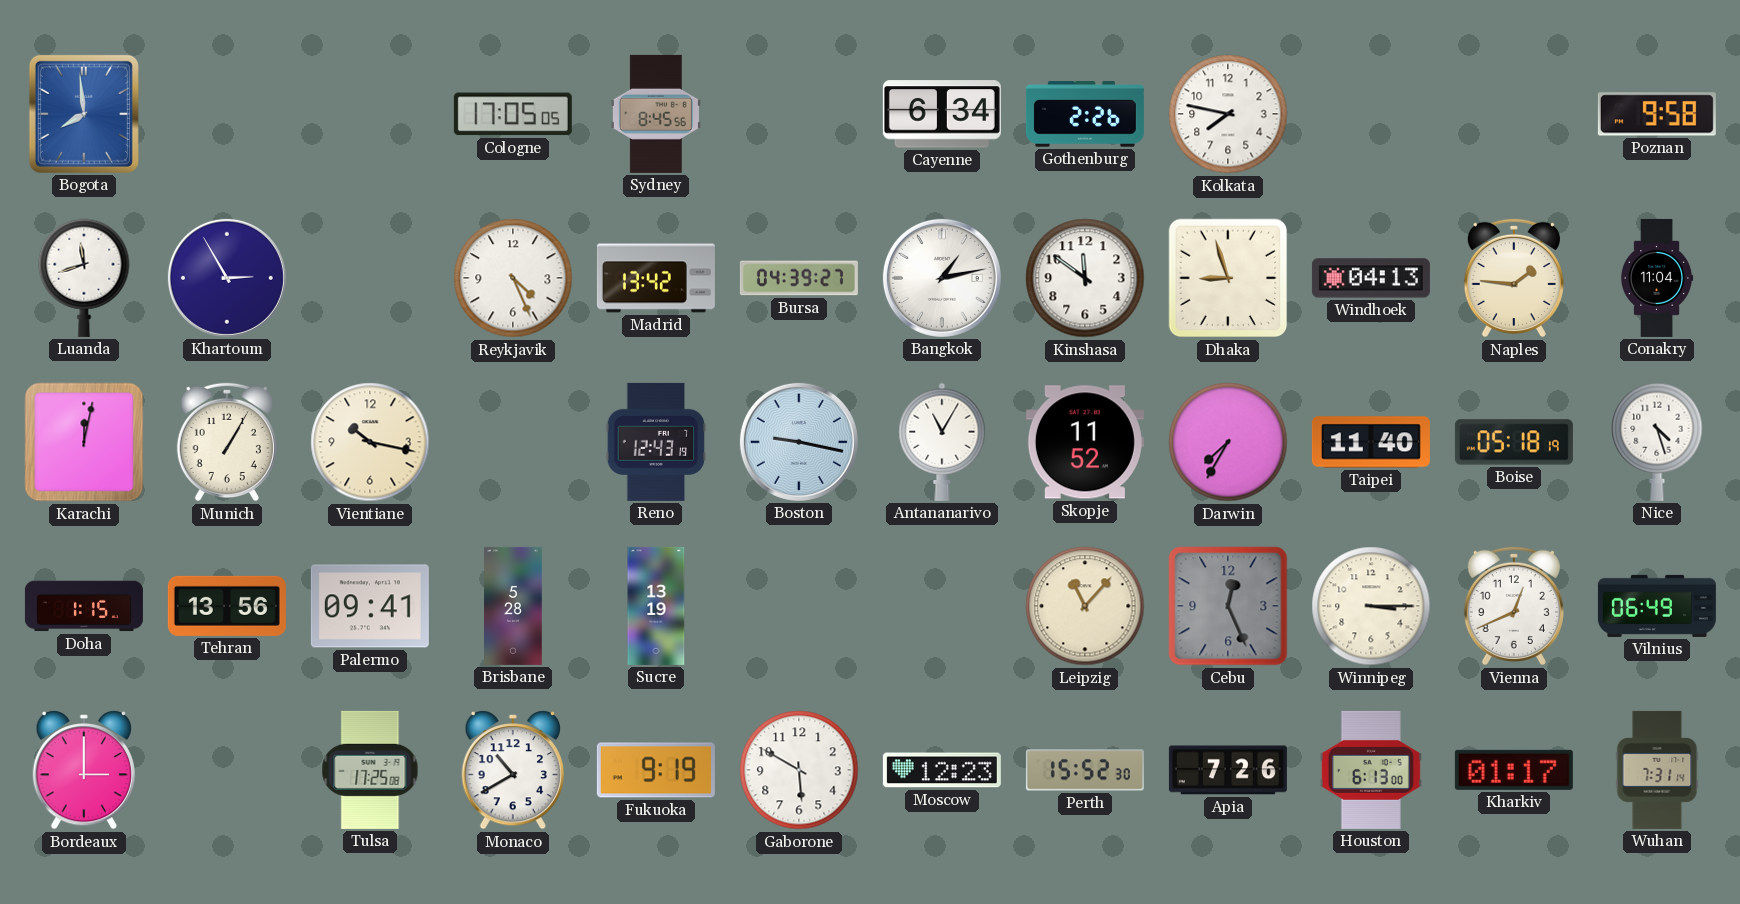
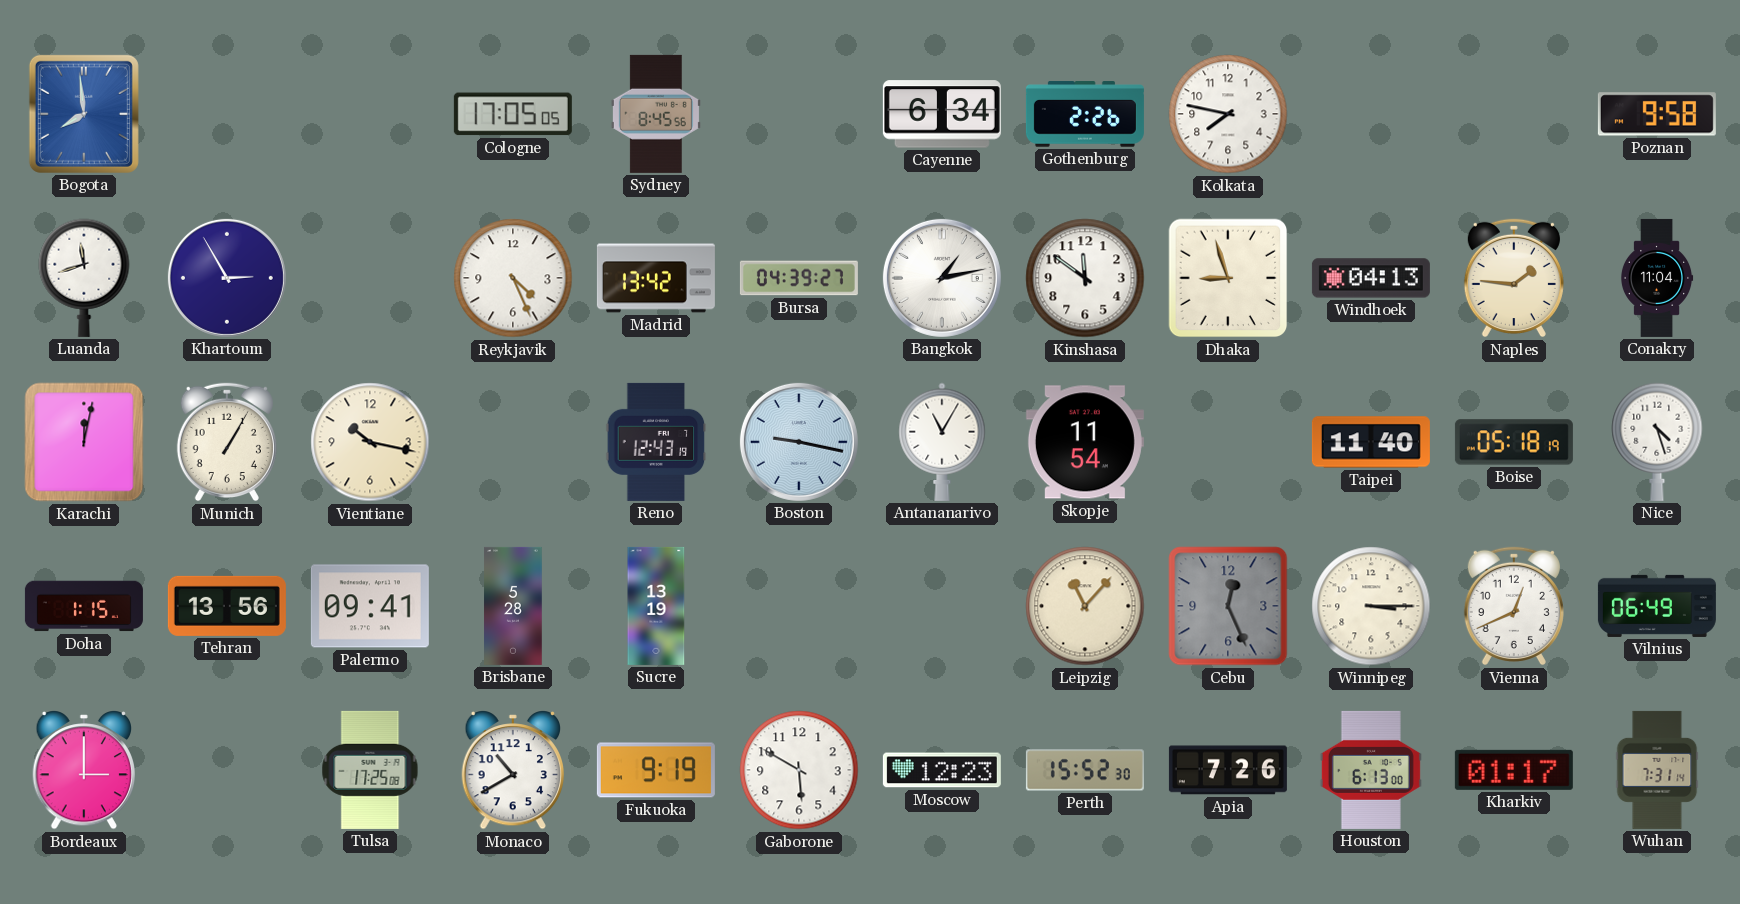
Skopje: 11:52 -> 11:54 (1085, 442)
Darwin: 7:35 -> none (1228, 442)
